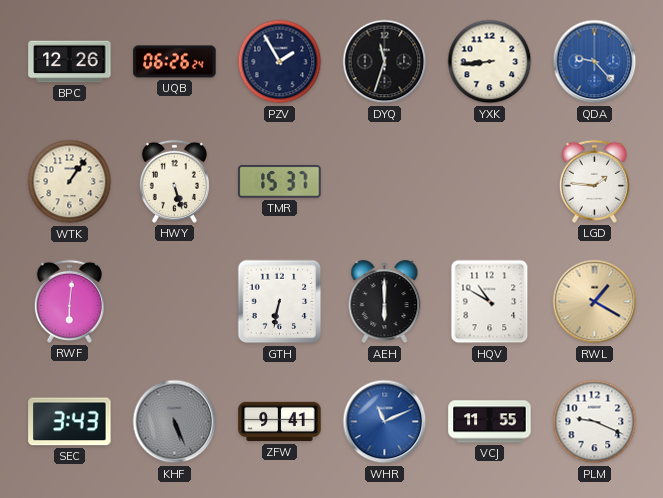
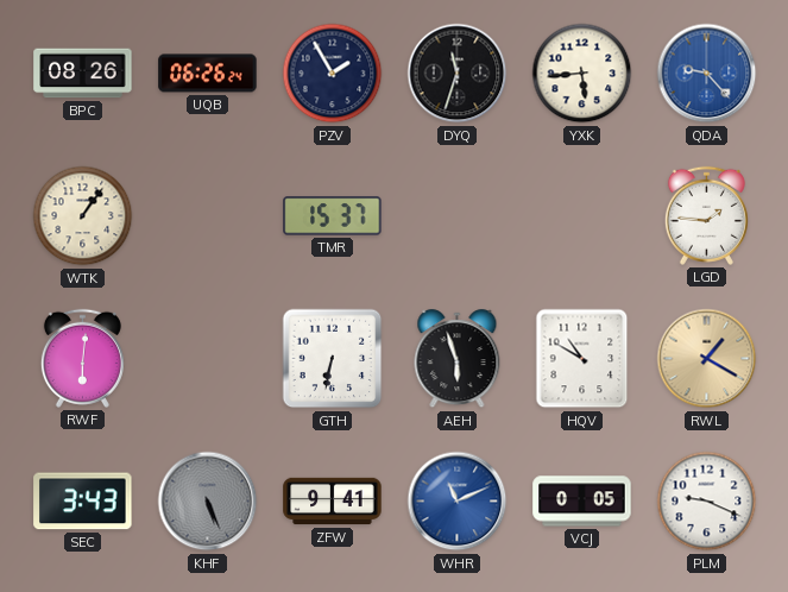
BPC: 12:26 -> 08:26 (83, 74)
YXK: 8:44 -> 5:44 (582, 74)
HWY: 5:27 -> none (174, 181)
AEH: 6:00 -> 5:57 (458, 359)
VCJ: 11:55 -> 0:05 (582, 502)
